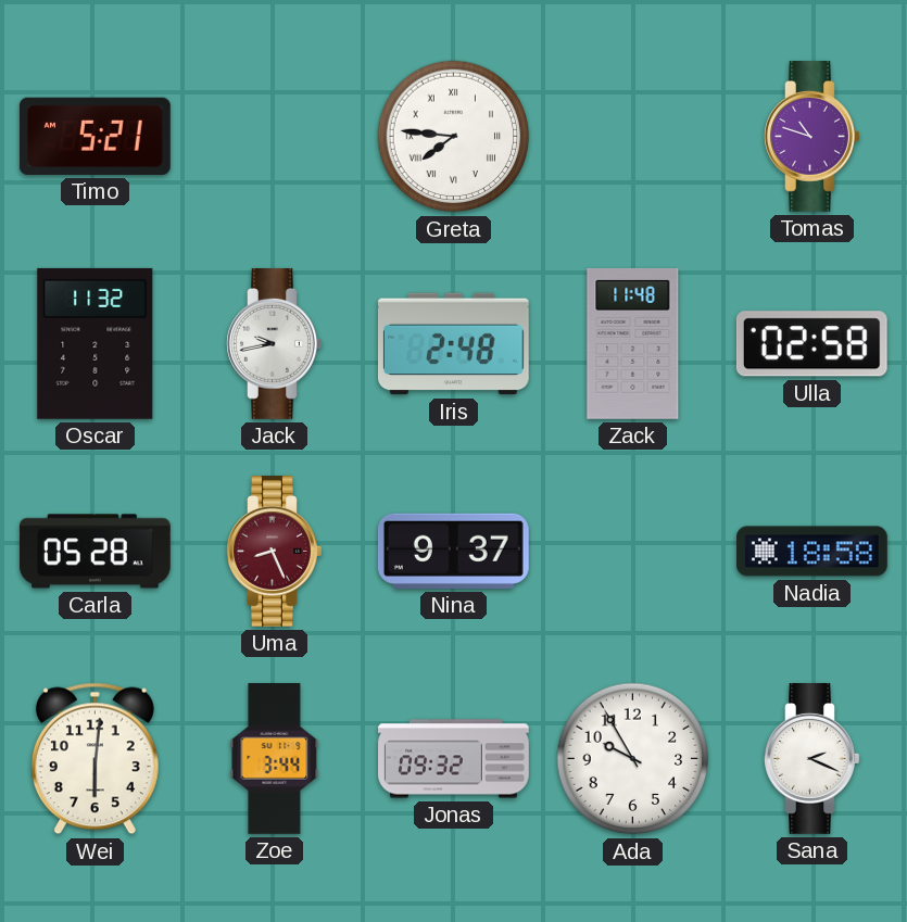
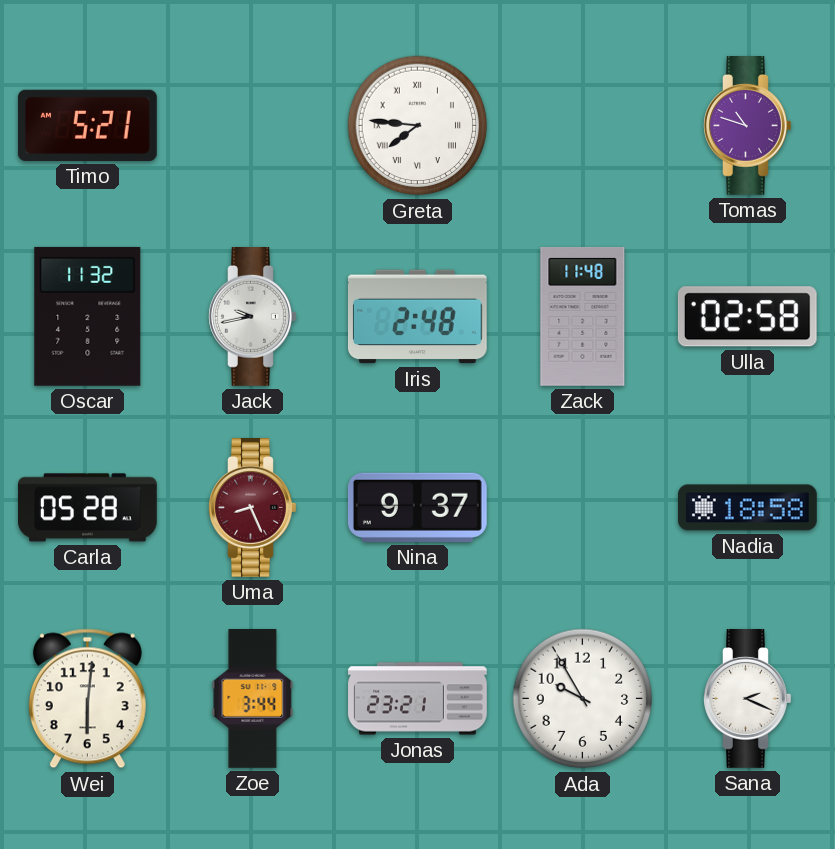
Jonas: 09:32 -> 23:21 (418, 699)
